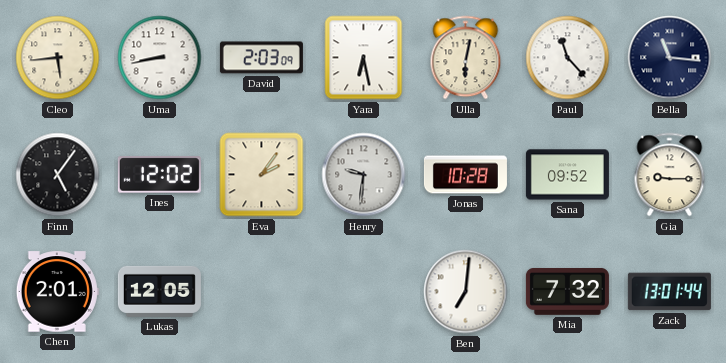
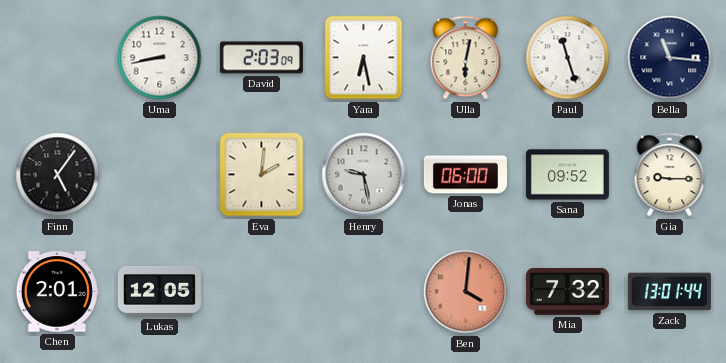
Cleo: 5:44 -> none (58, 58)
Paul: 11:23 -> 11:27 (568, 58)
Ines: 12:02 -> none (159, 175)
Eva: 2:06 -> 2:01 (262, 175)
Henry: 9:31 -> 9:28 (364, 175)
Jonas: 10:28 -> 06:00 (465, 175)
Ben: 7:01 -> 4:01 (466, 292)
Ben dial: white -> salmon (466, 292)
